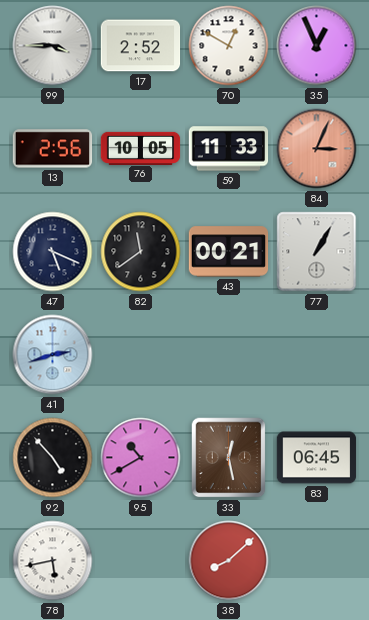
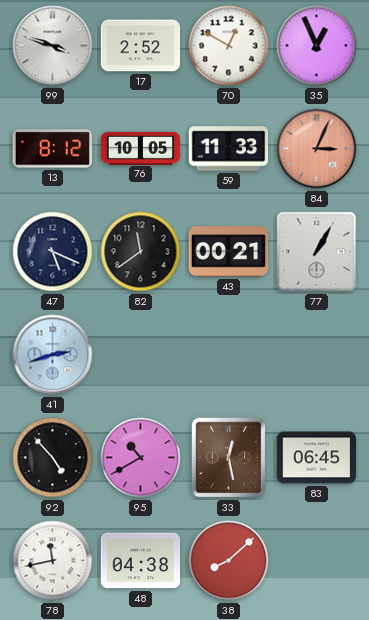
99: 3:45 -> 3:48 (53, 46)
13: 2:56 -> 8:12 (53, 149)
78: 5:43 -> 11:43 (53, 561)
48: none -> 04:38 (141, 561)
